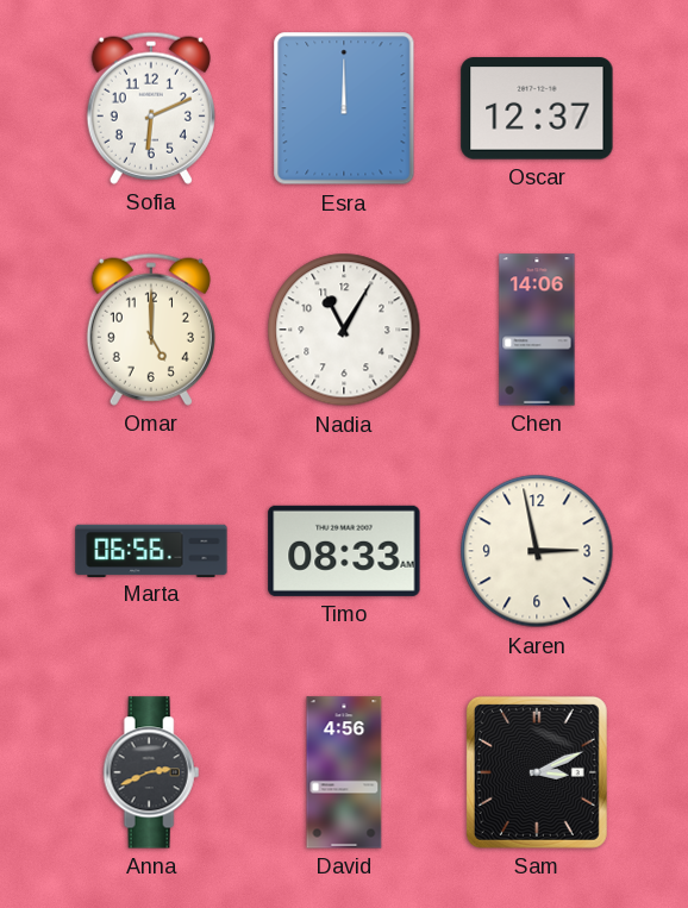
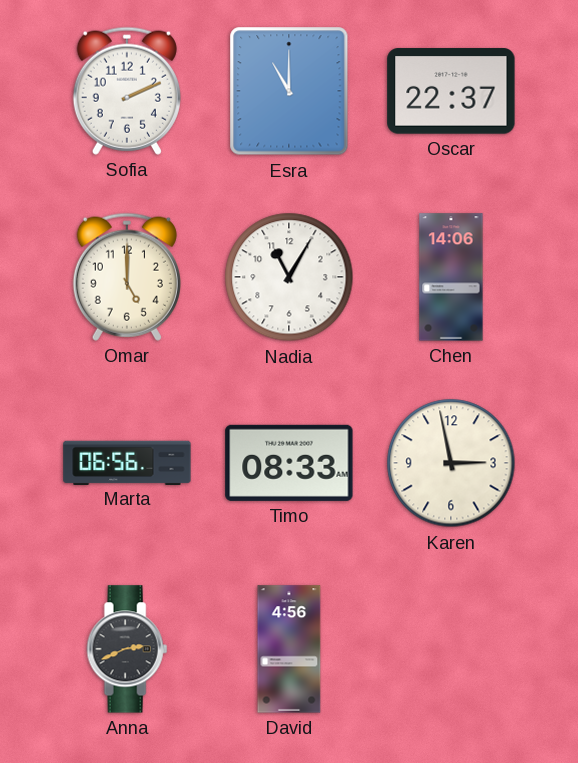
Sofia: 6:11 -> 2:11 (127, 91)
Esra: 12:00 -> 11:00 (289, 91)
Oscar: 12:37 -> 22:37 (451, 91)
Sam: 3:11 -> none (537, 772)
